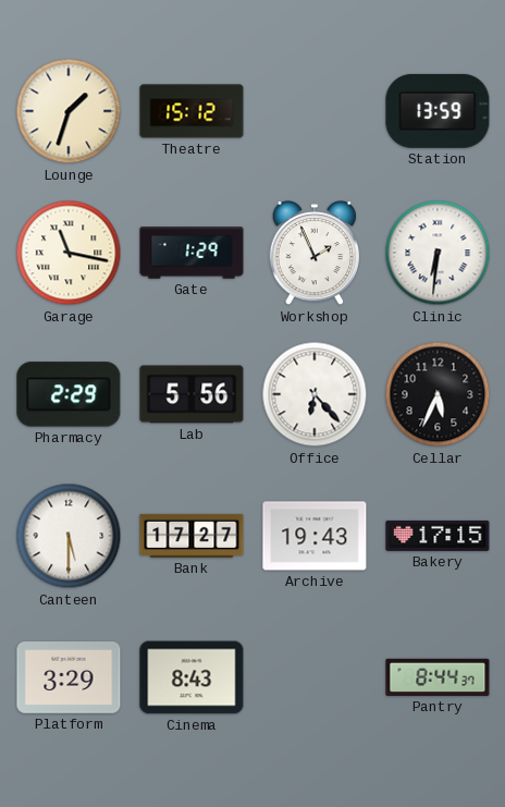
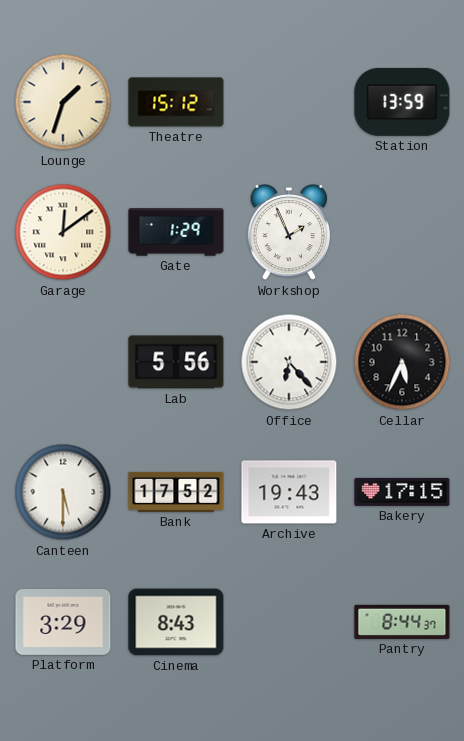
Garage: 11:17 -> 12:09 (63, 232)
Clinic: 6:31 -> none (438, 253)
Pharmacy: 2:29 -> none (69, 394)
Bank: 17:27 -> 17:52 (176, 492)
